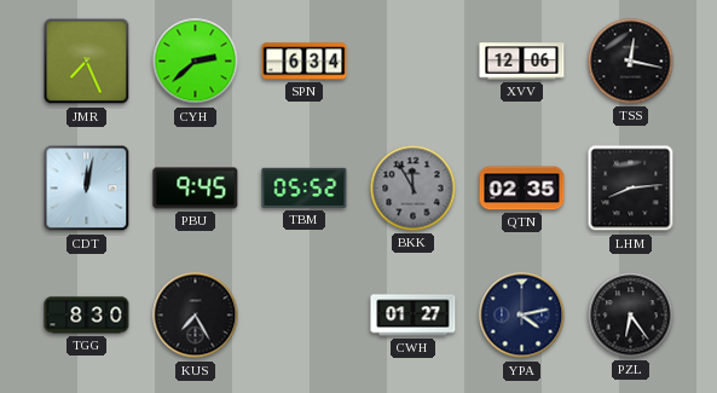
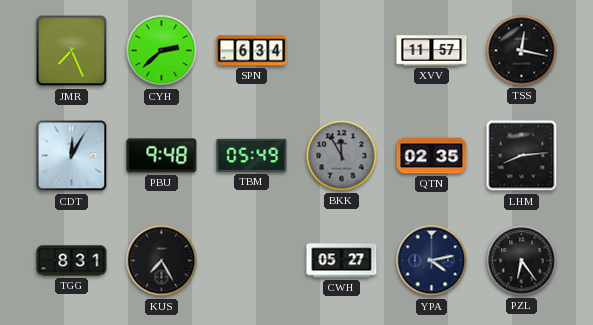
XVV: 12:06 -> 11:57 (432, 51)
CDT: 12:02 -> 12:05 (72, 156)
PBU: 9:45 -> 9:48 (162, 156)
TBM: 05:52 -> 05:49 (252, 155)
TGG: 8:30 -> 8:31 (72, 261)
CWH: 01:27 -> 05:27 (342, 261)
